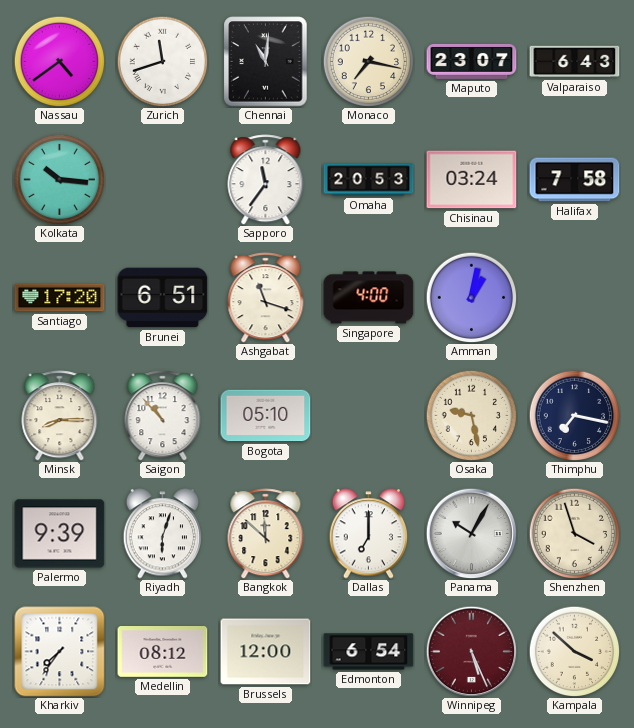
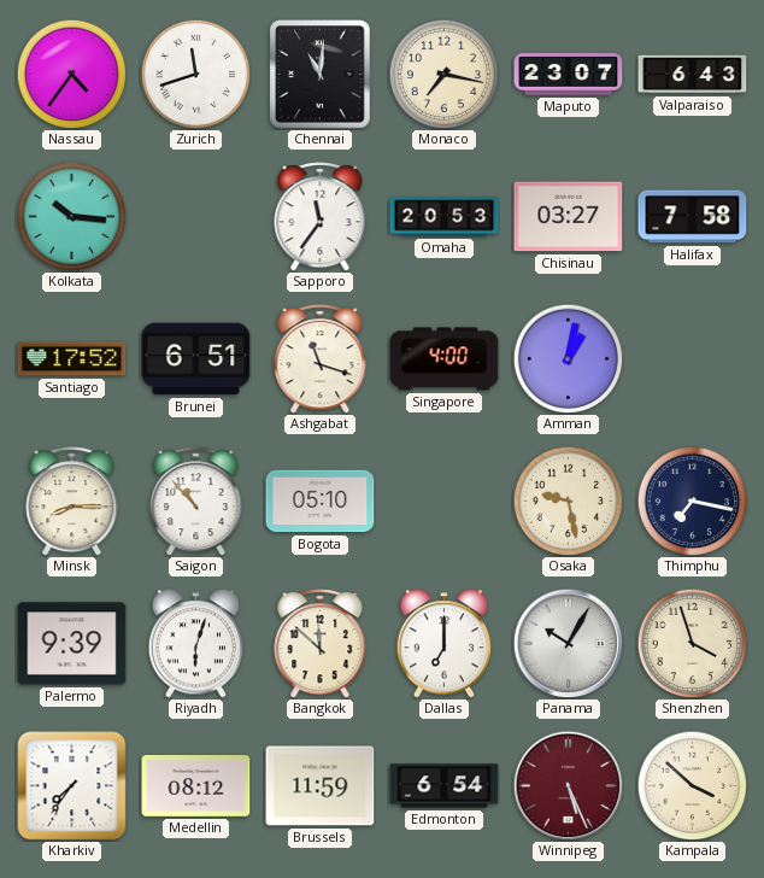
Nassau: 4:39 -> 4:36 (71, 74)
Chisinau: 03:24 -> 03:27 (569, 217)
Santiago: 17:20 -> 17:52 (72, 359)
Brussels: 12:00 -> 11:59 (321, 786)
